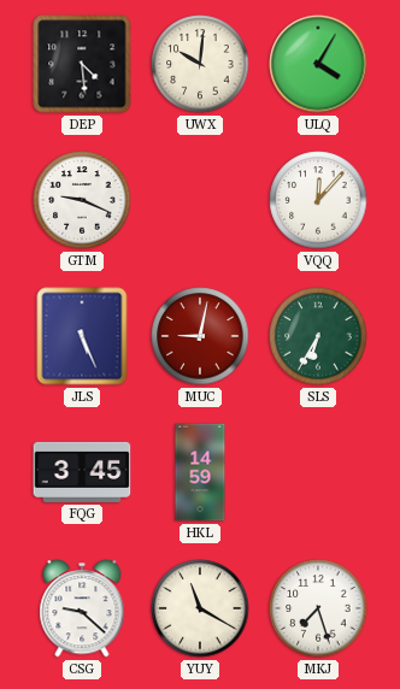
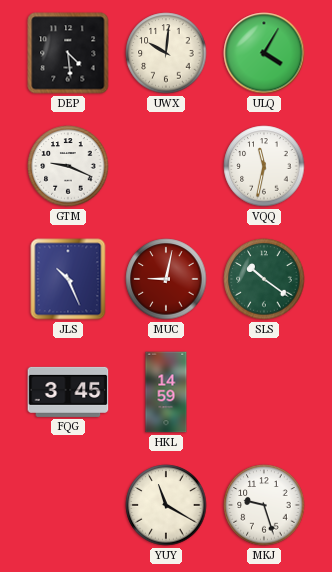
VQQ: 12:07 -> 11:32 (264, 166)
JLS: 5:26 -> 10:26 (68, 279)
SLS: 6:35 -> 10:21 (264, 279)
CSG: 9:22 -> none (82, 608)
MKJ: 7:27 -> 9:27 (264, 505)
